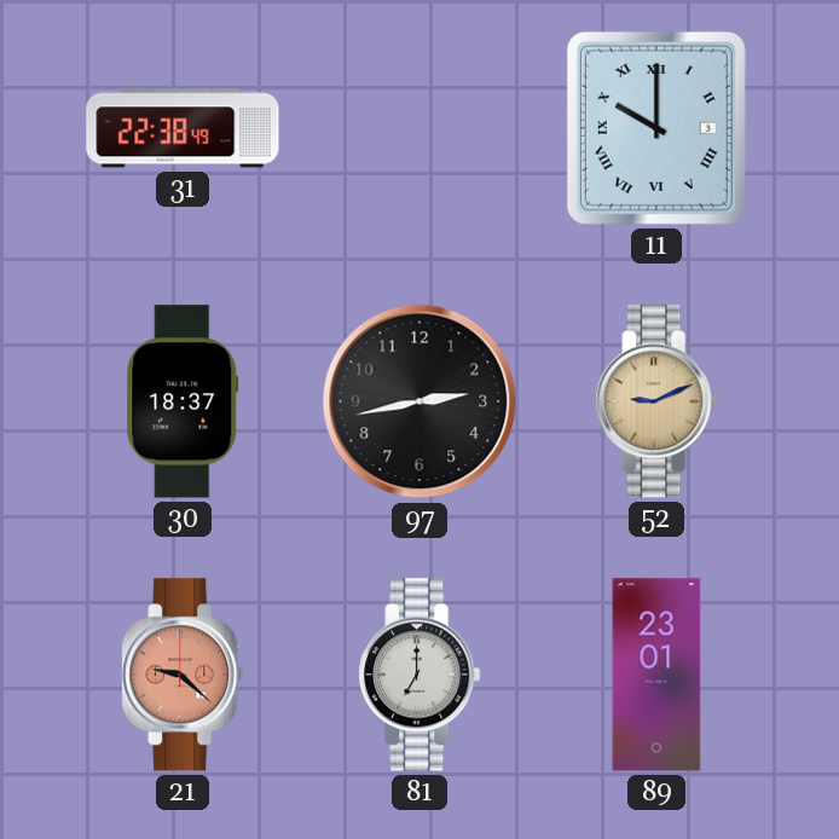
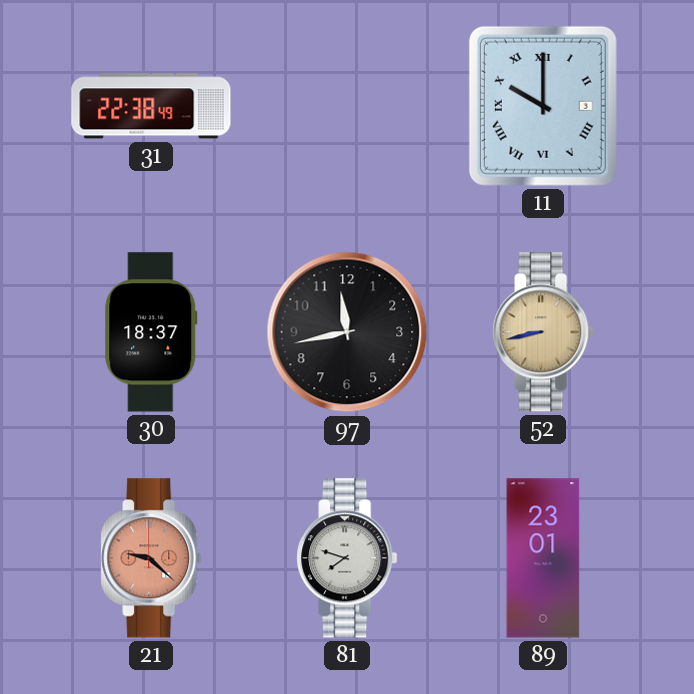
97: 2:43 -> 11:43 (347, 332)
52: 9:11 -> 8:43 (543, 332)
81: 7:00 -> 7:48 (347, 558)
